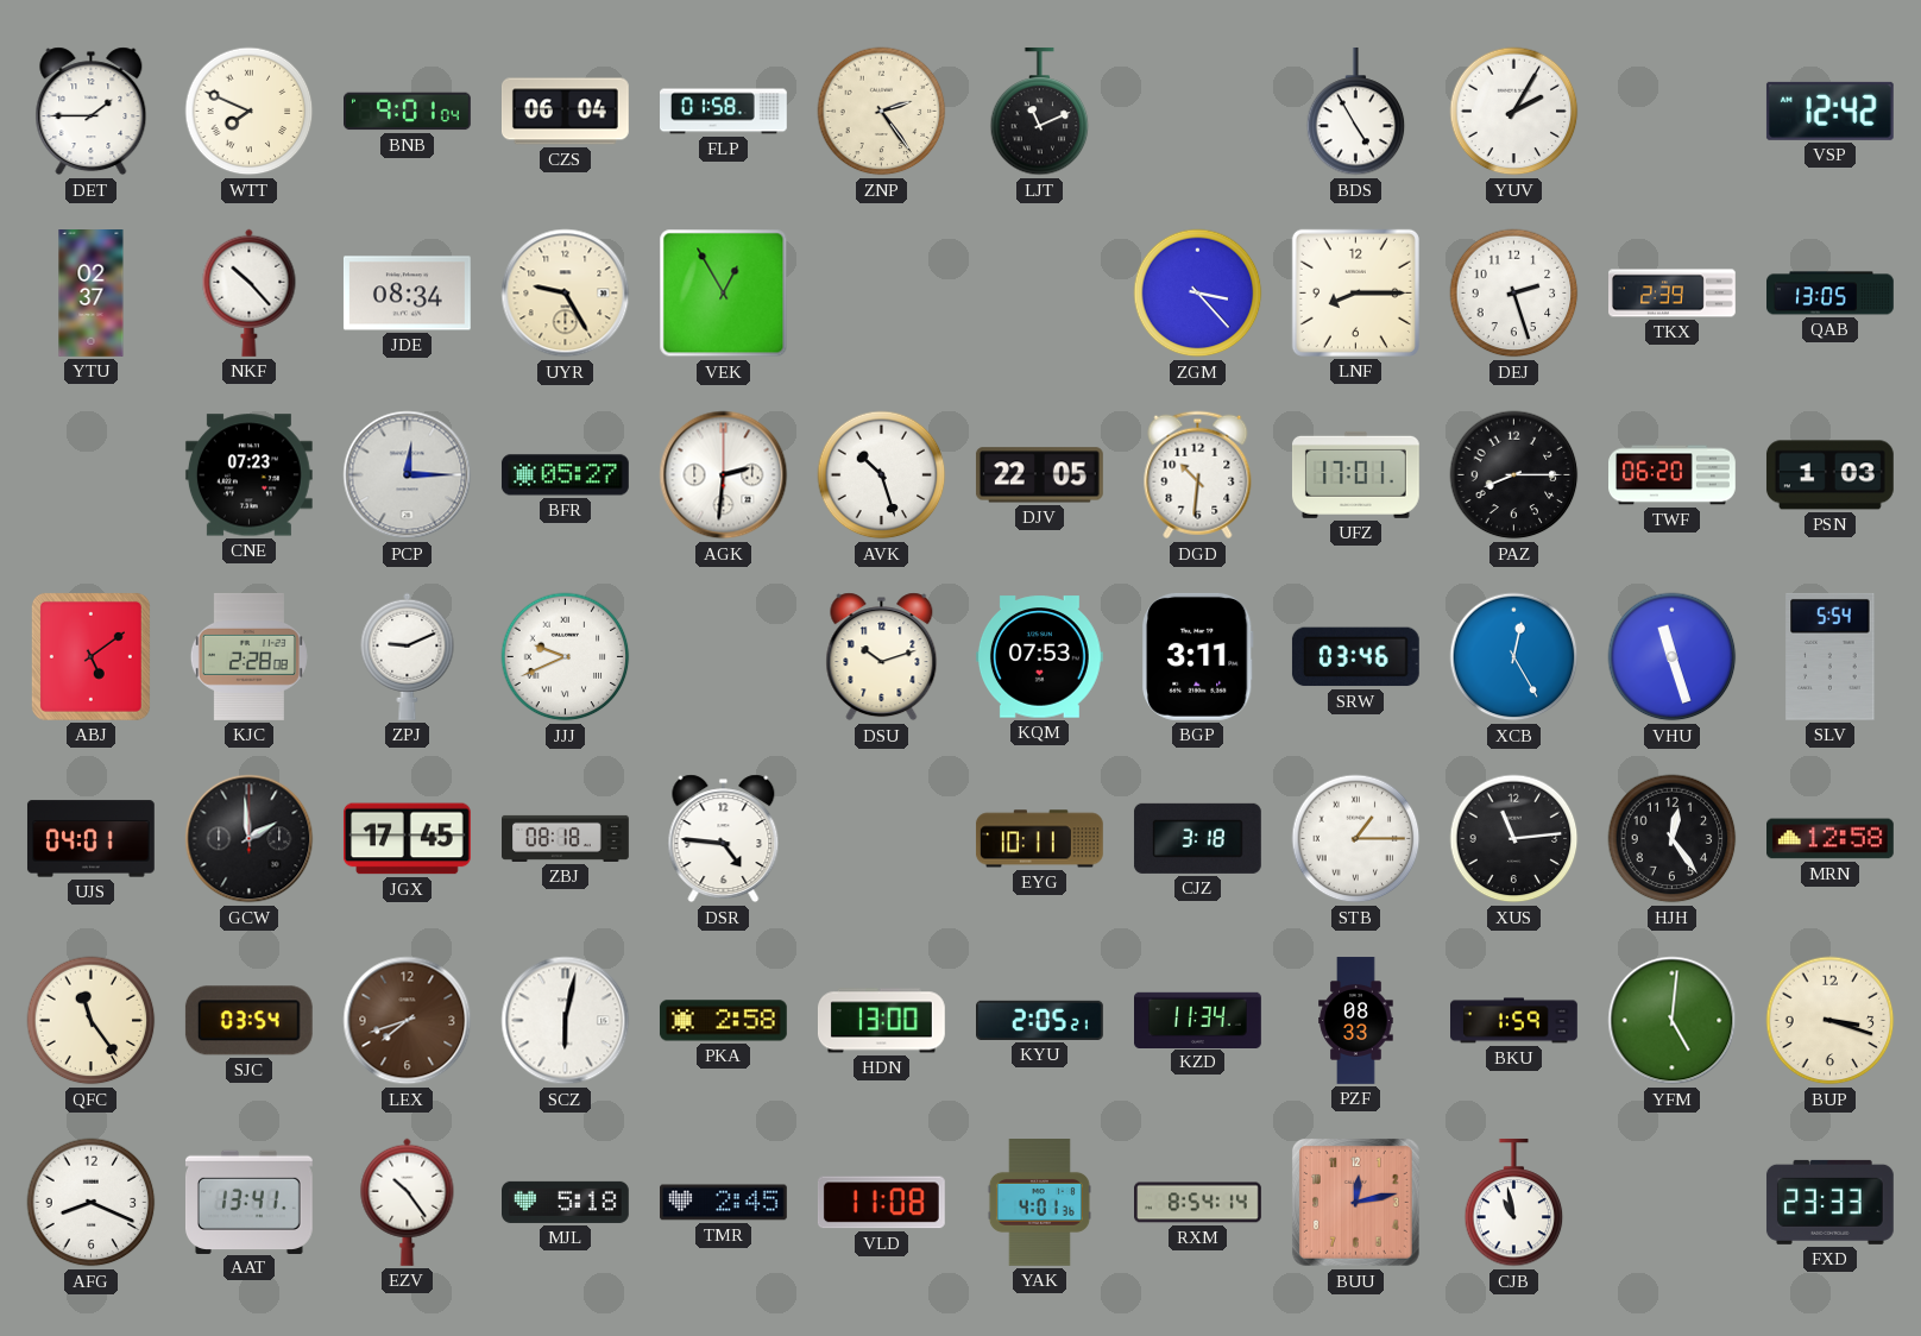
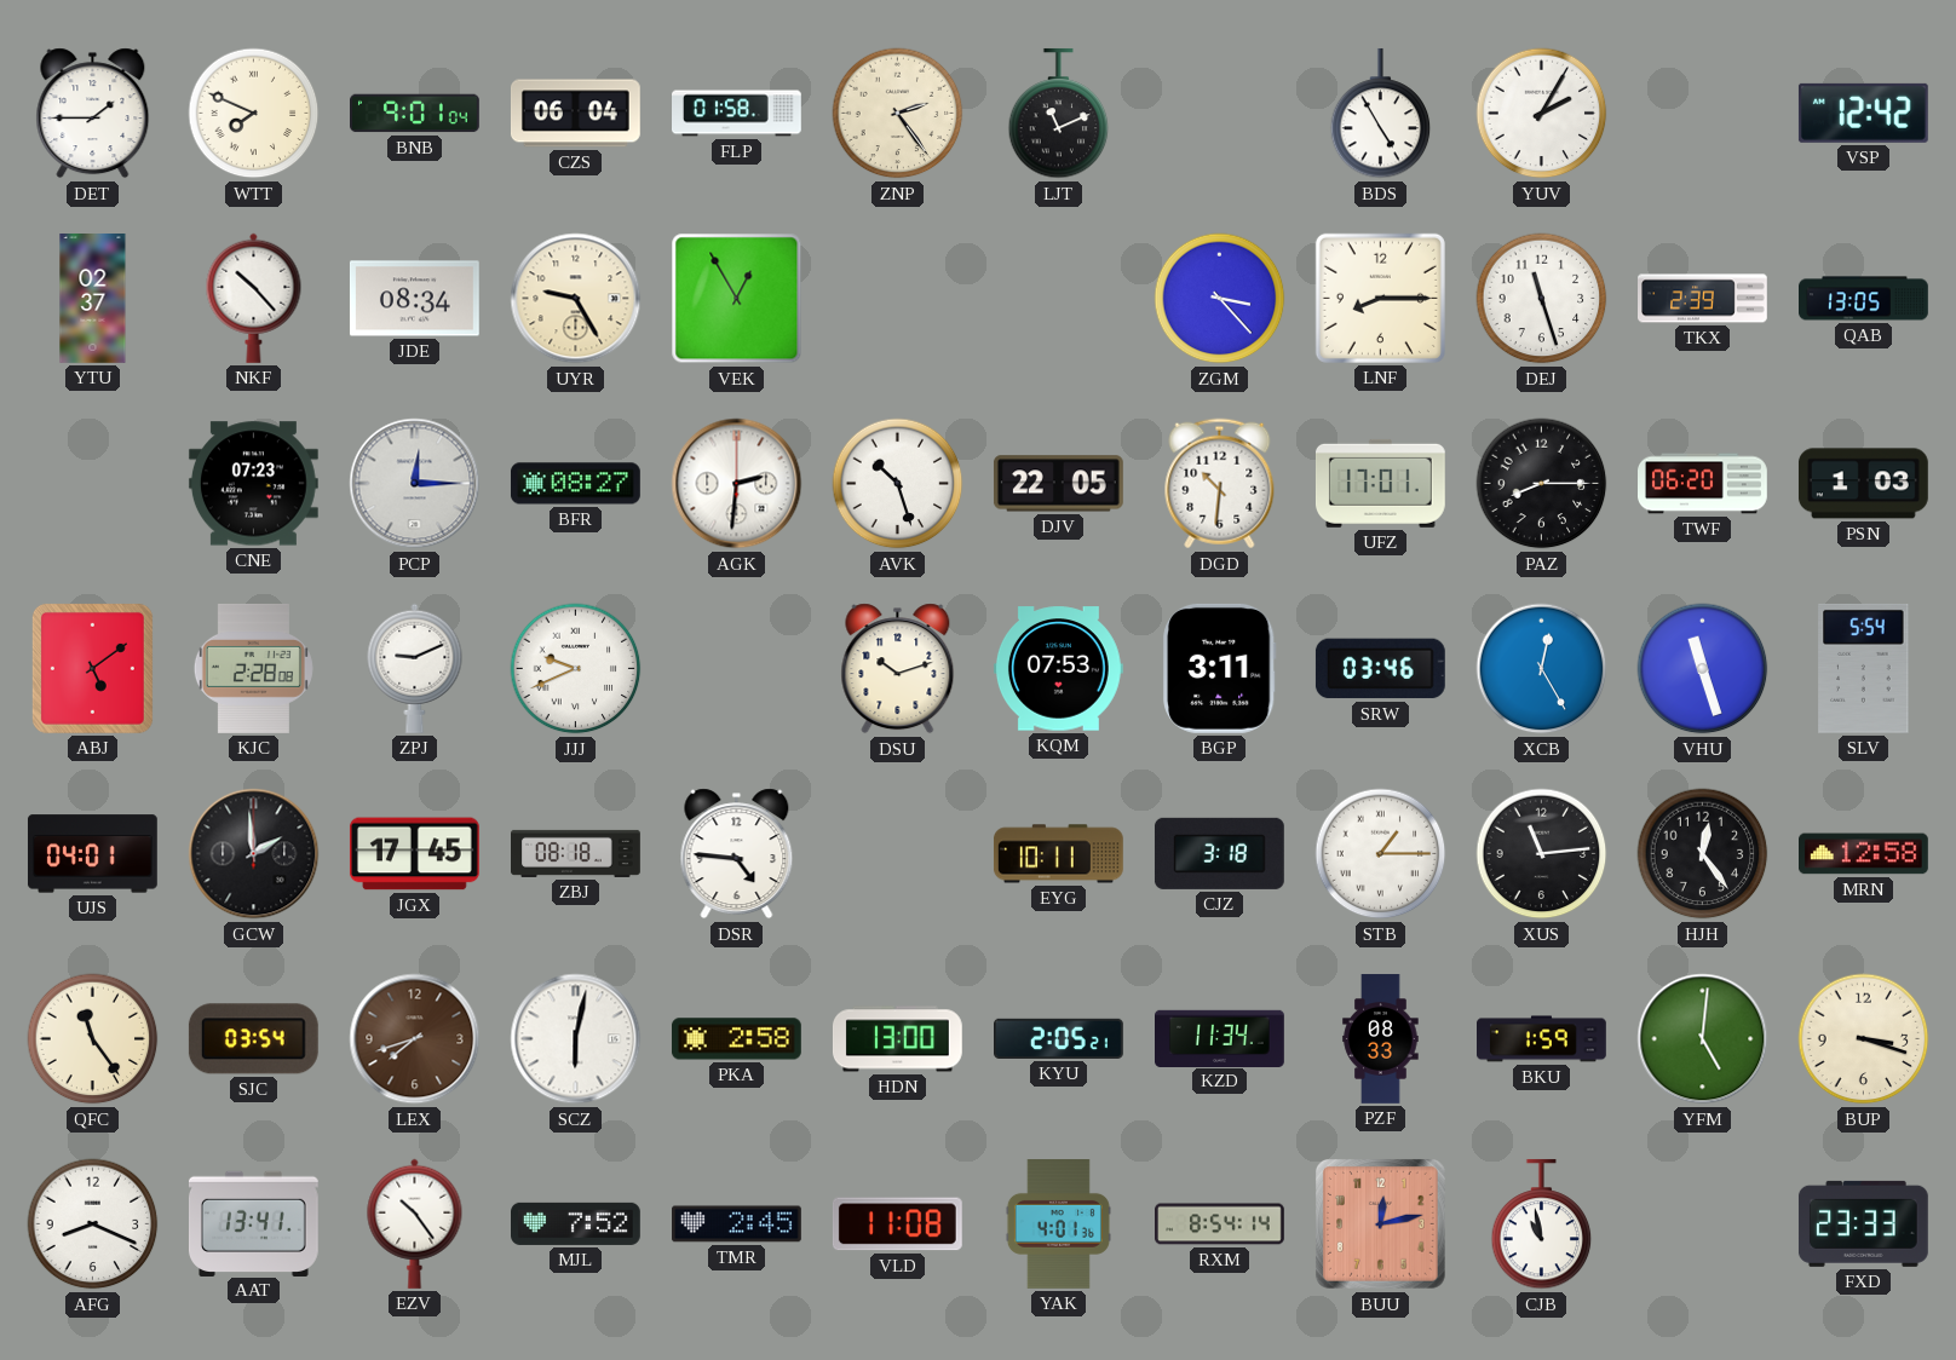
DEJ: 2:27 -> 11:27 (1542, 299)
BFR: 05:27 -> 08:27 (575, 484)
MJL: 5:18 -> 7:52 (576, 1223)
